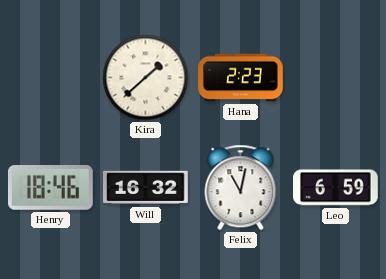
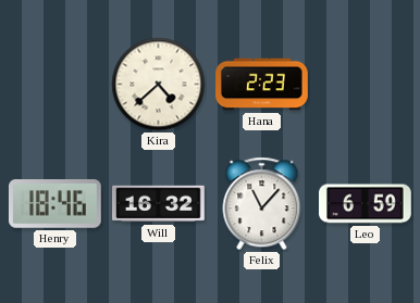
Kira: 1:38 -> 4:38 (159, 85)
Felix: 11:02 -> 11:07 (262, 204)
